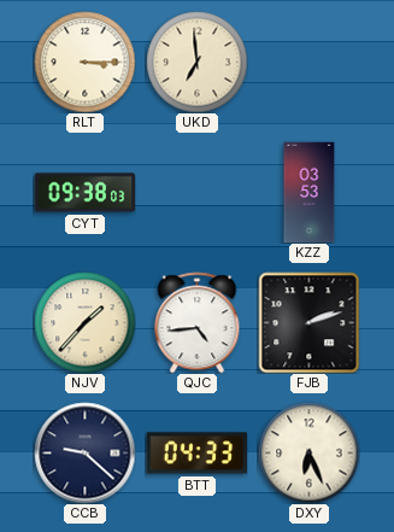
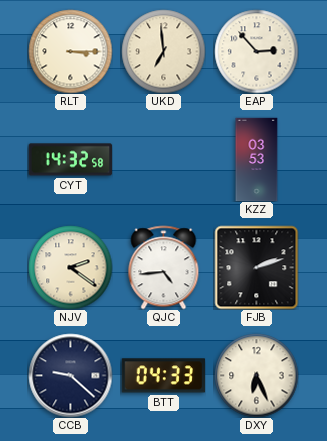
EAP: none -> 2:53 (256, 51)
CYT: 09:38 -> 14:32 (70, 160)
NJV: 1:37 -> 2:21 (70, 267)
